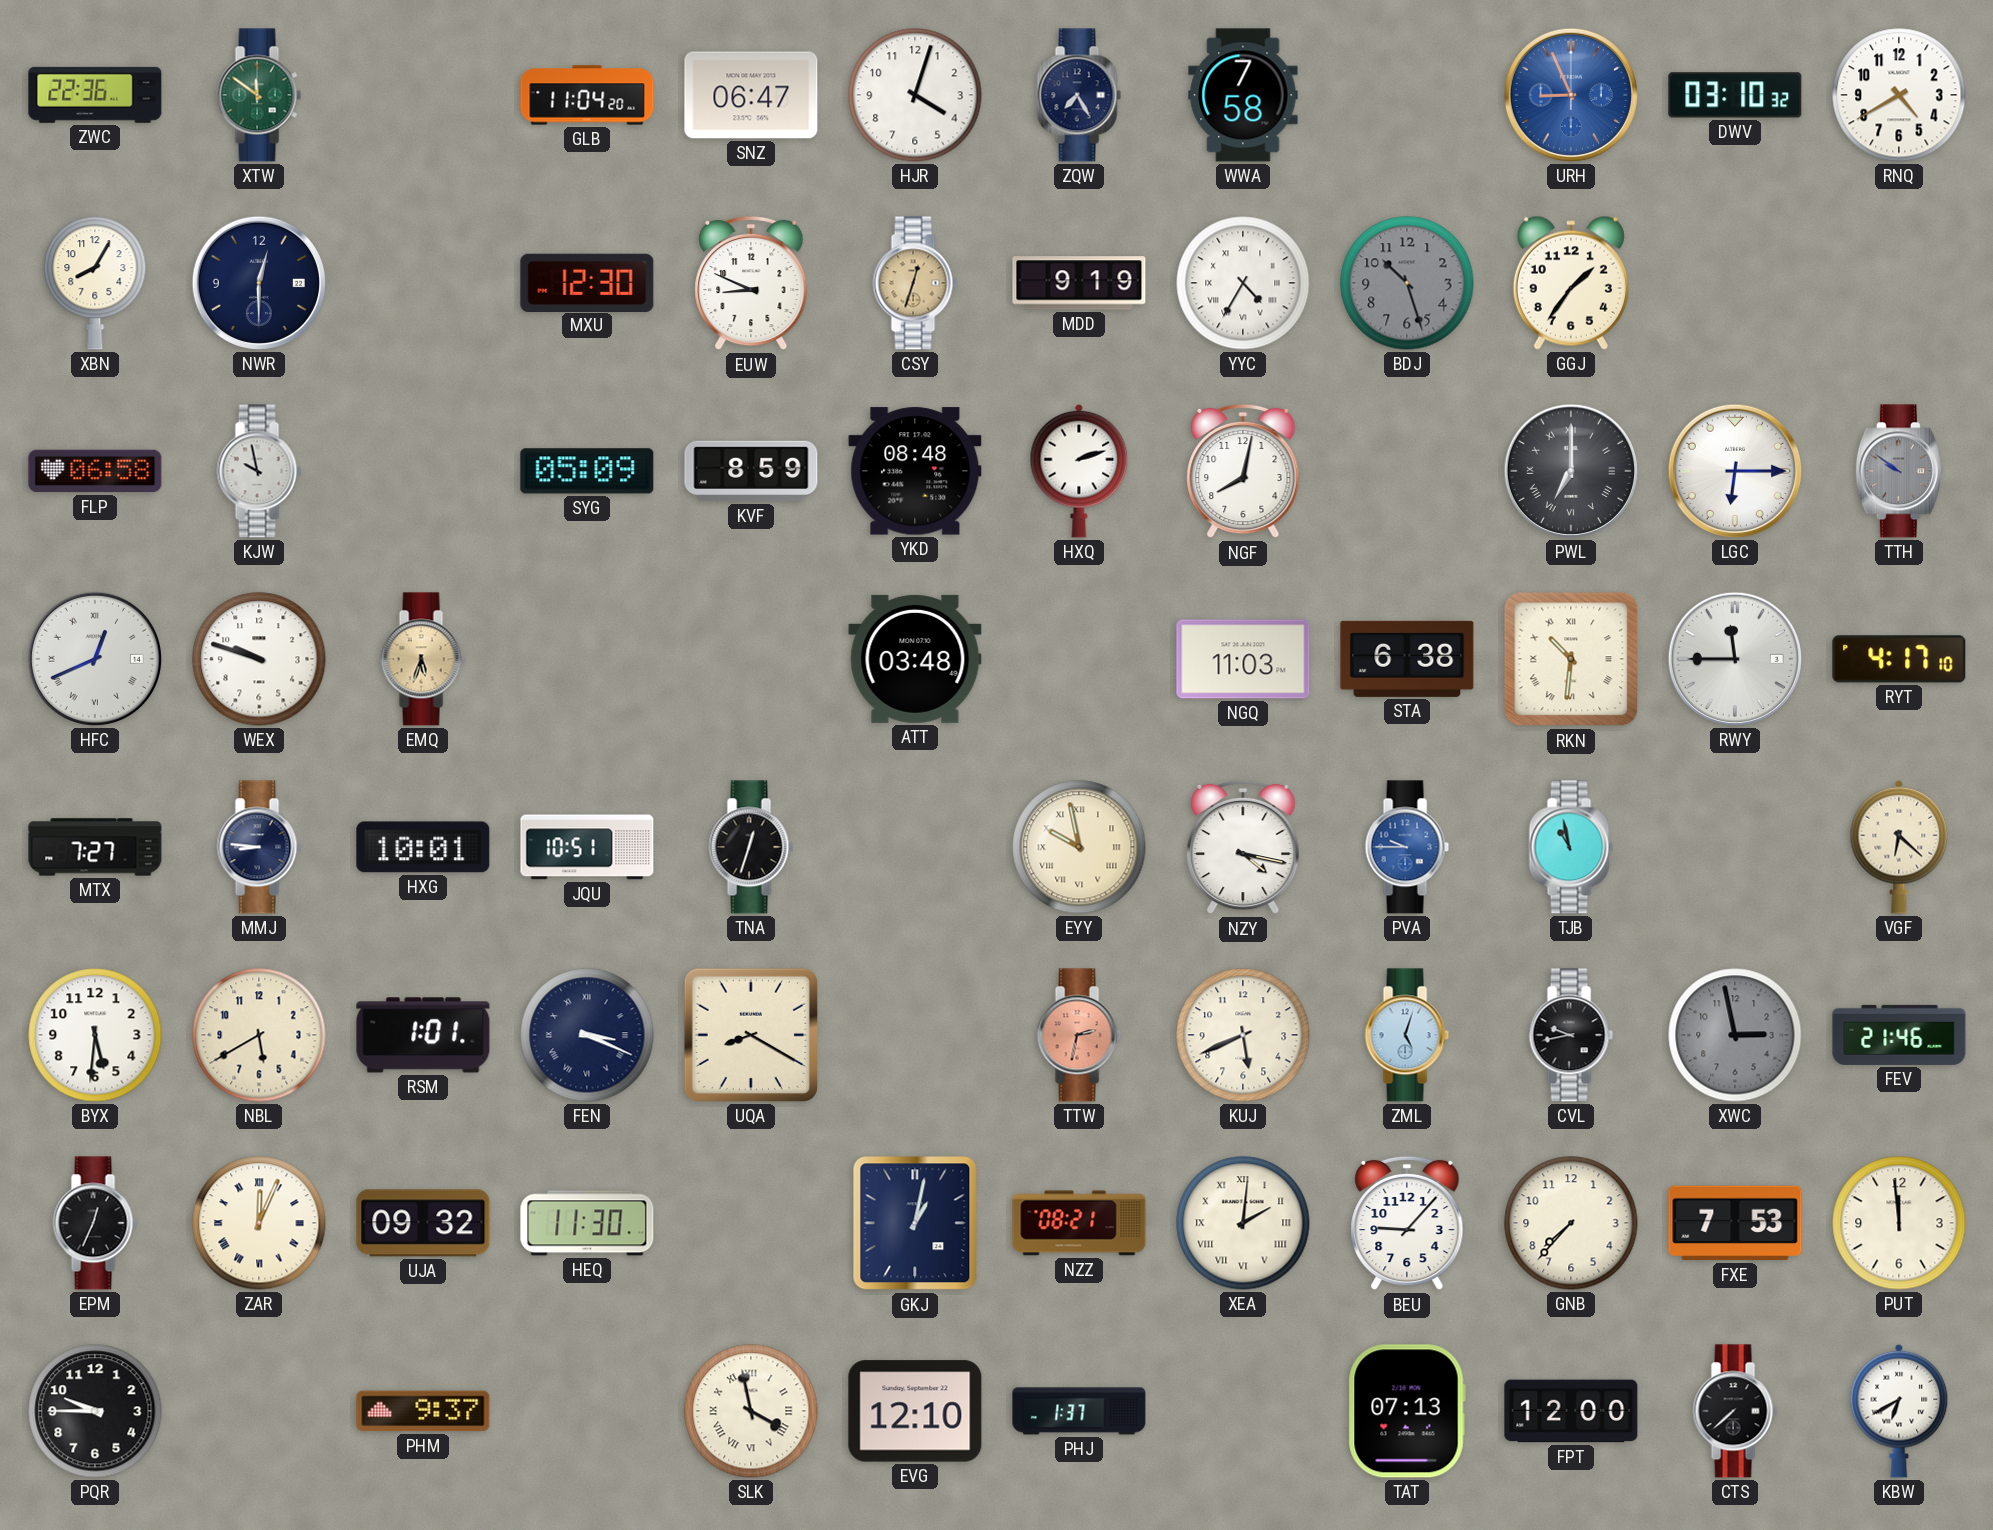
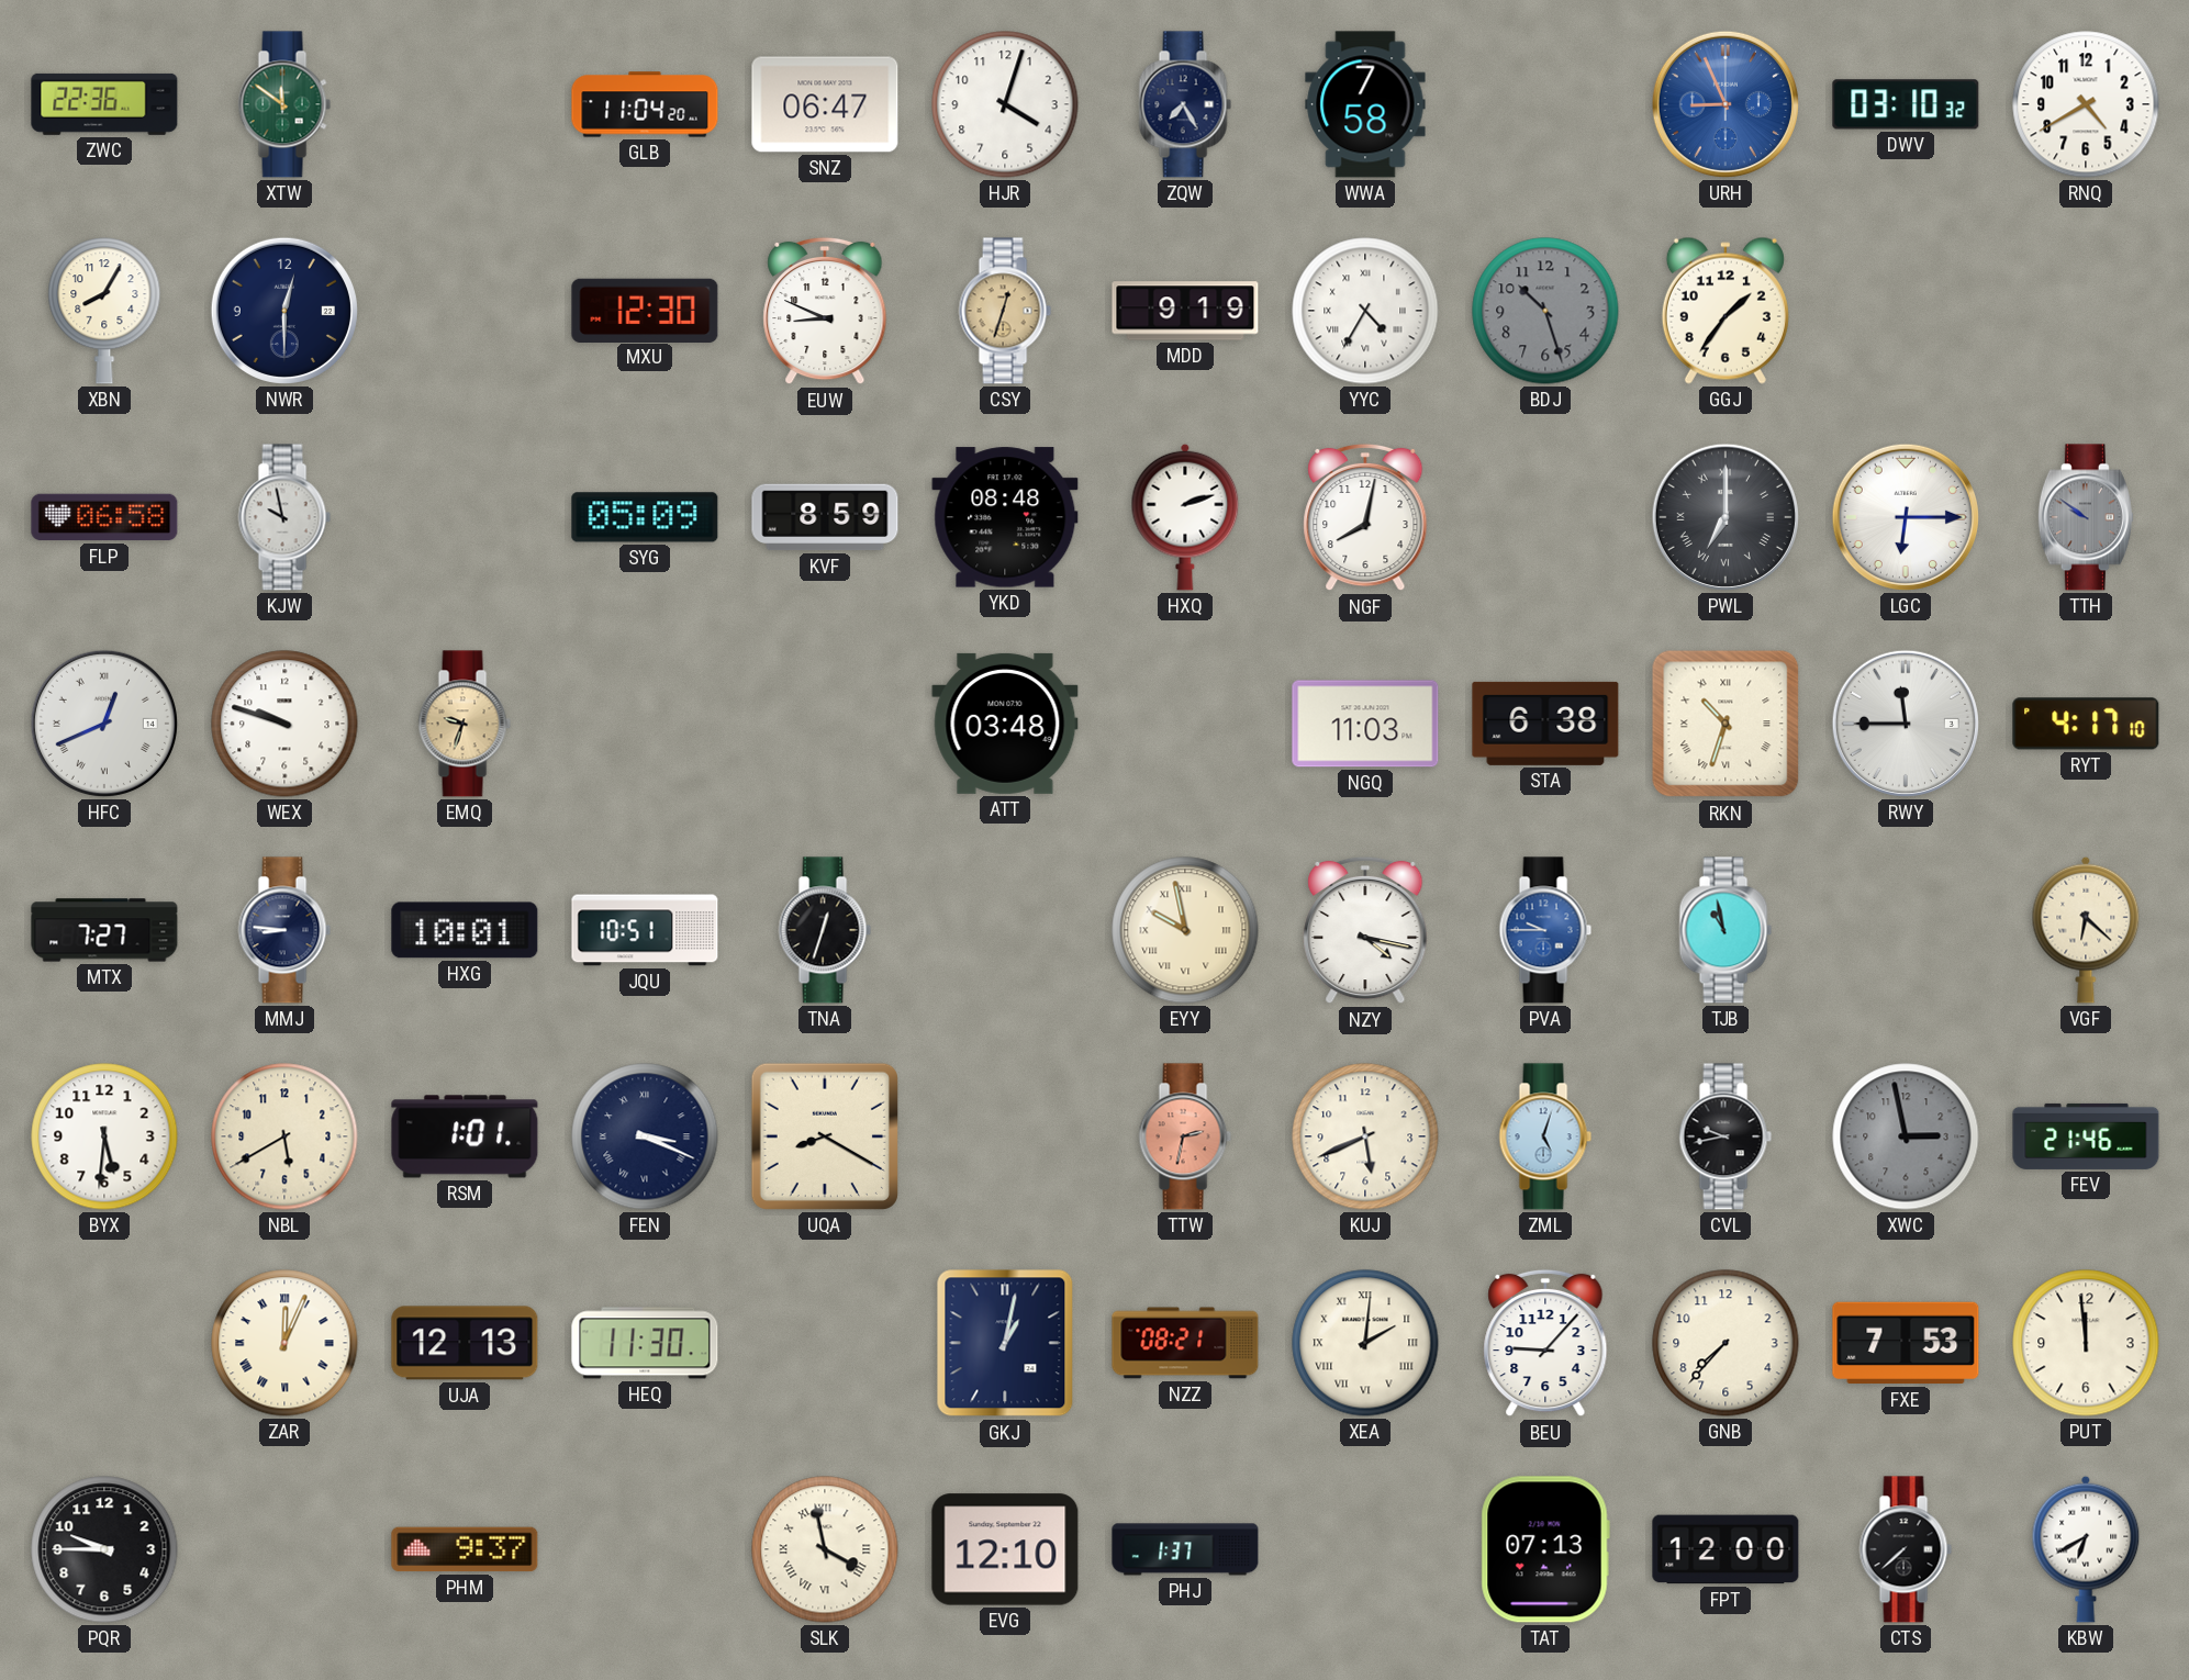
EMQ: 5:33 -> 9:33 (465, 724)
RKN: 10:31 -> 10:33 (1725, 724)
EPM: 12:34 -> none (95, 1223)
UJA: 09:32 -> 12:13 (465, 1343)
